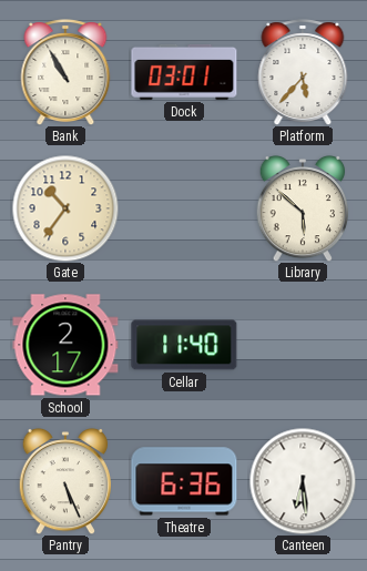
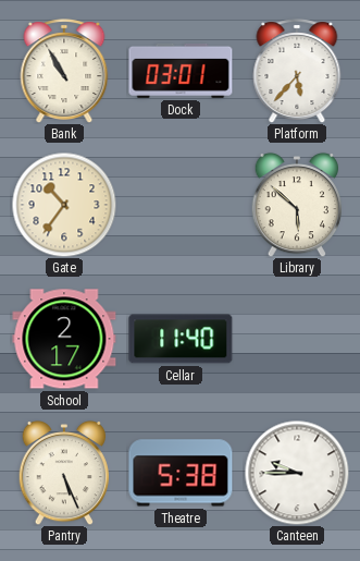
Theatre: 6:36 -> 5:38 (181, 473)
Canteen: 6:29 -> 9:45 (297, 473)
